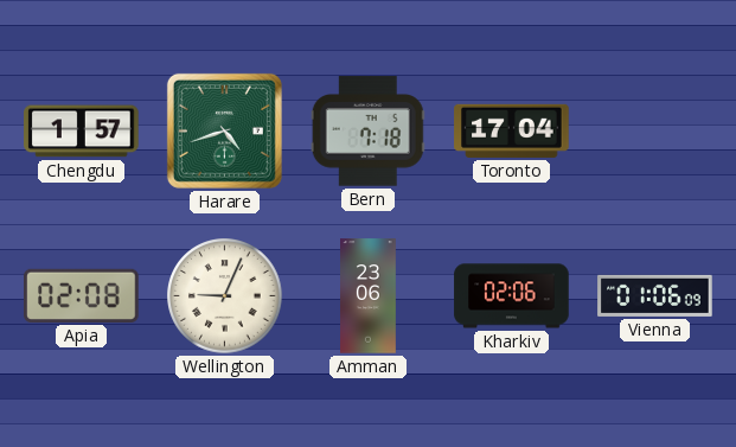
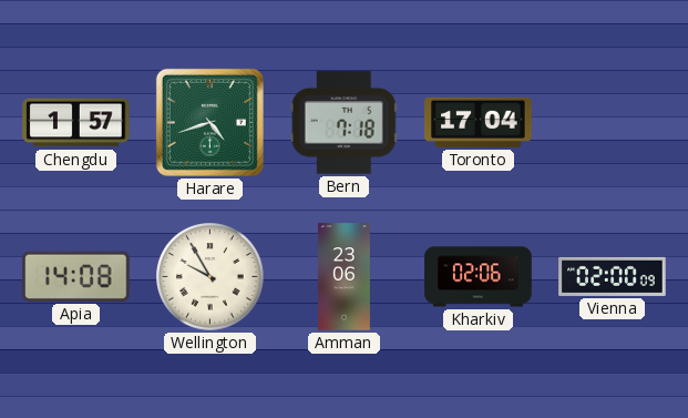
Apia: 02:08 -> 14:08 (76, 276)
Wellington: 9:04 -> 9:55 (210, 277)
Vienna: 01:06 -> 02:00 (613, 276)
